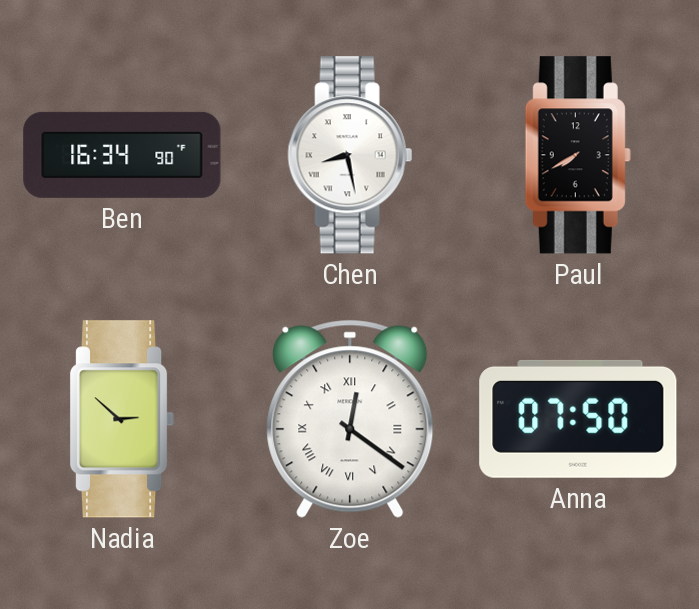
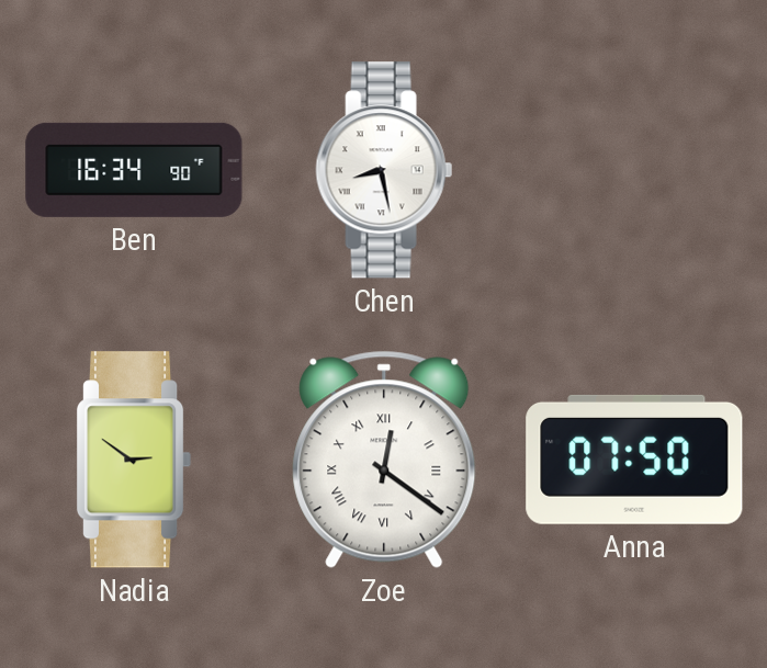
Paul: 7:40 -> none (578, 155)
Nadia: 2:52 -> 2:51 (134, 460)
